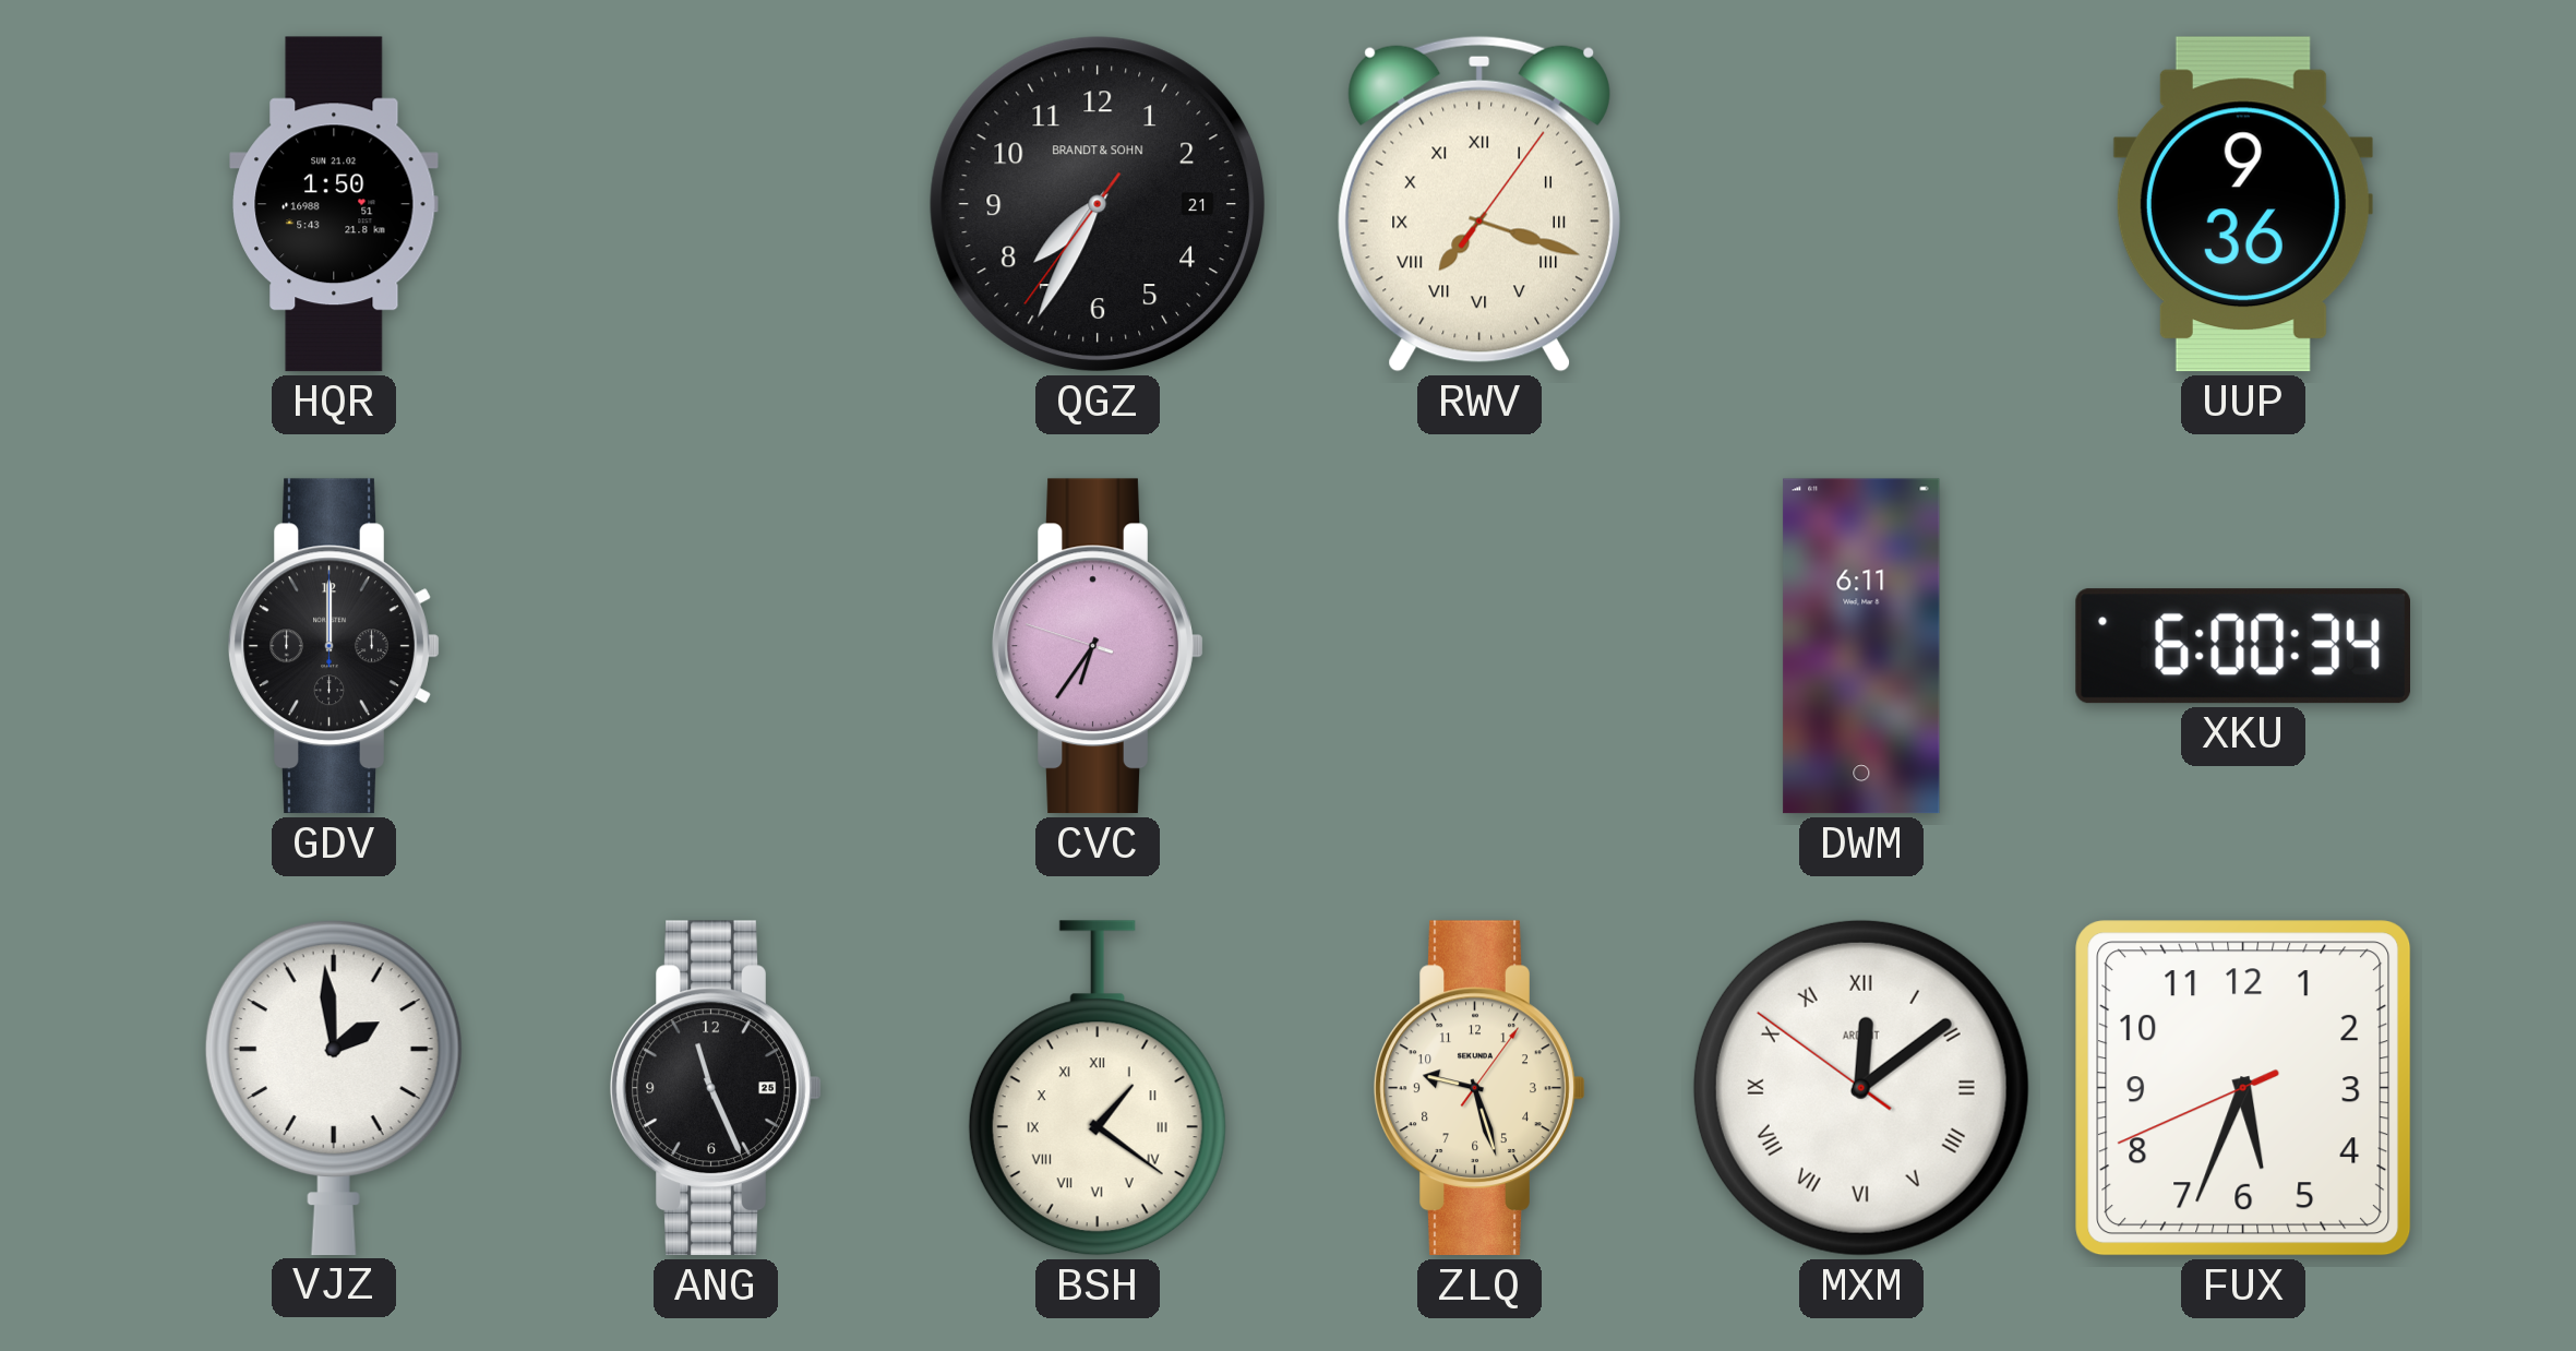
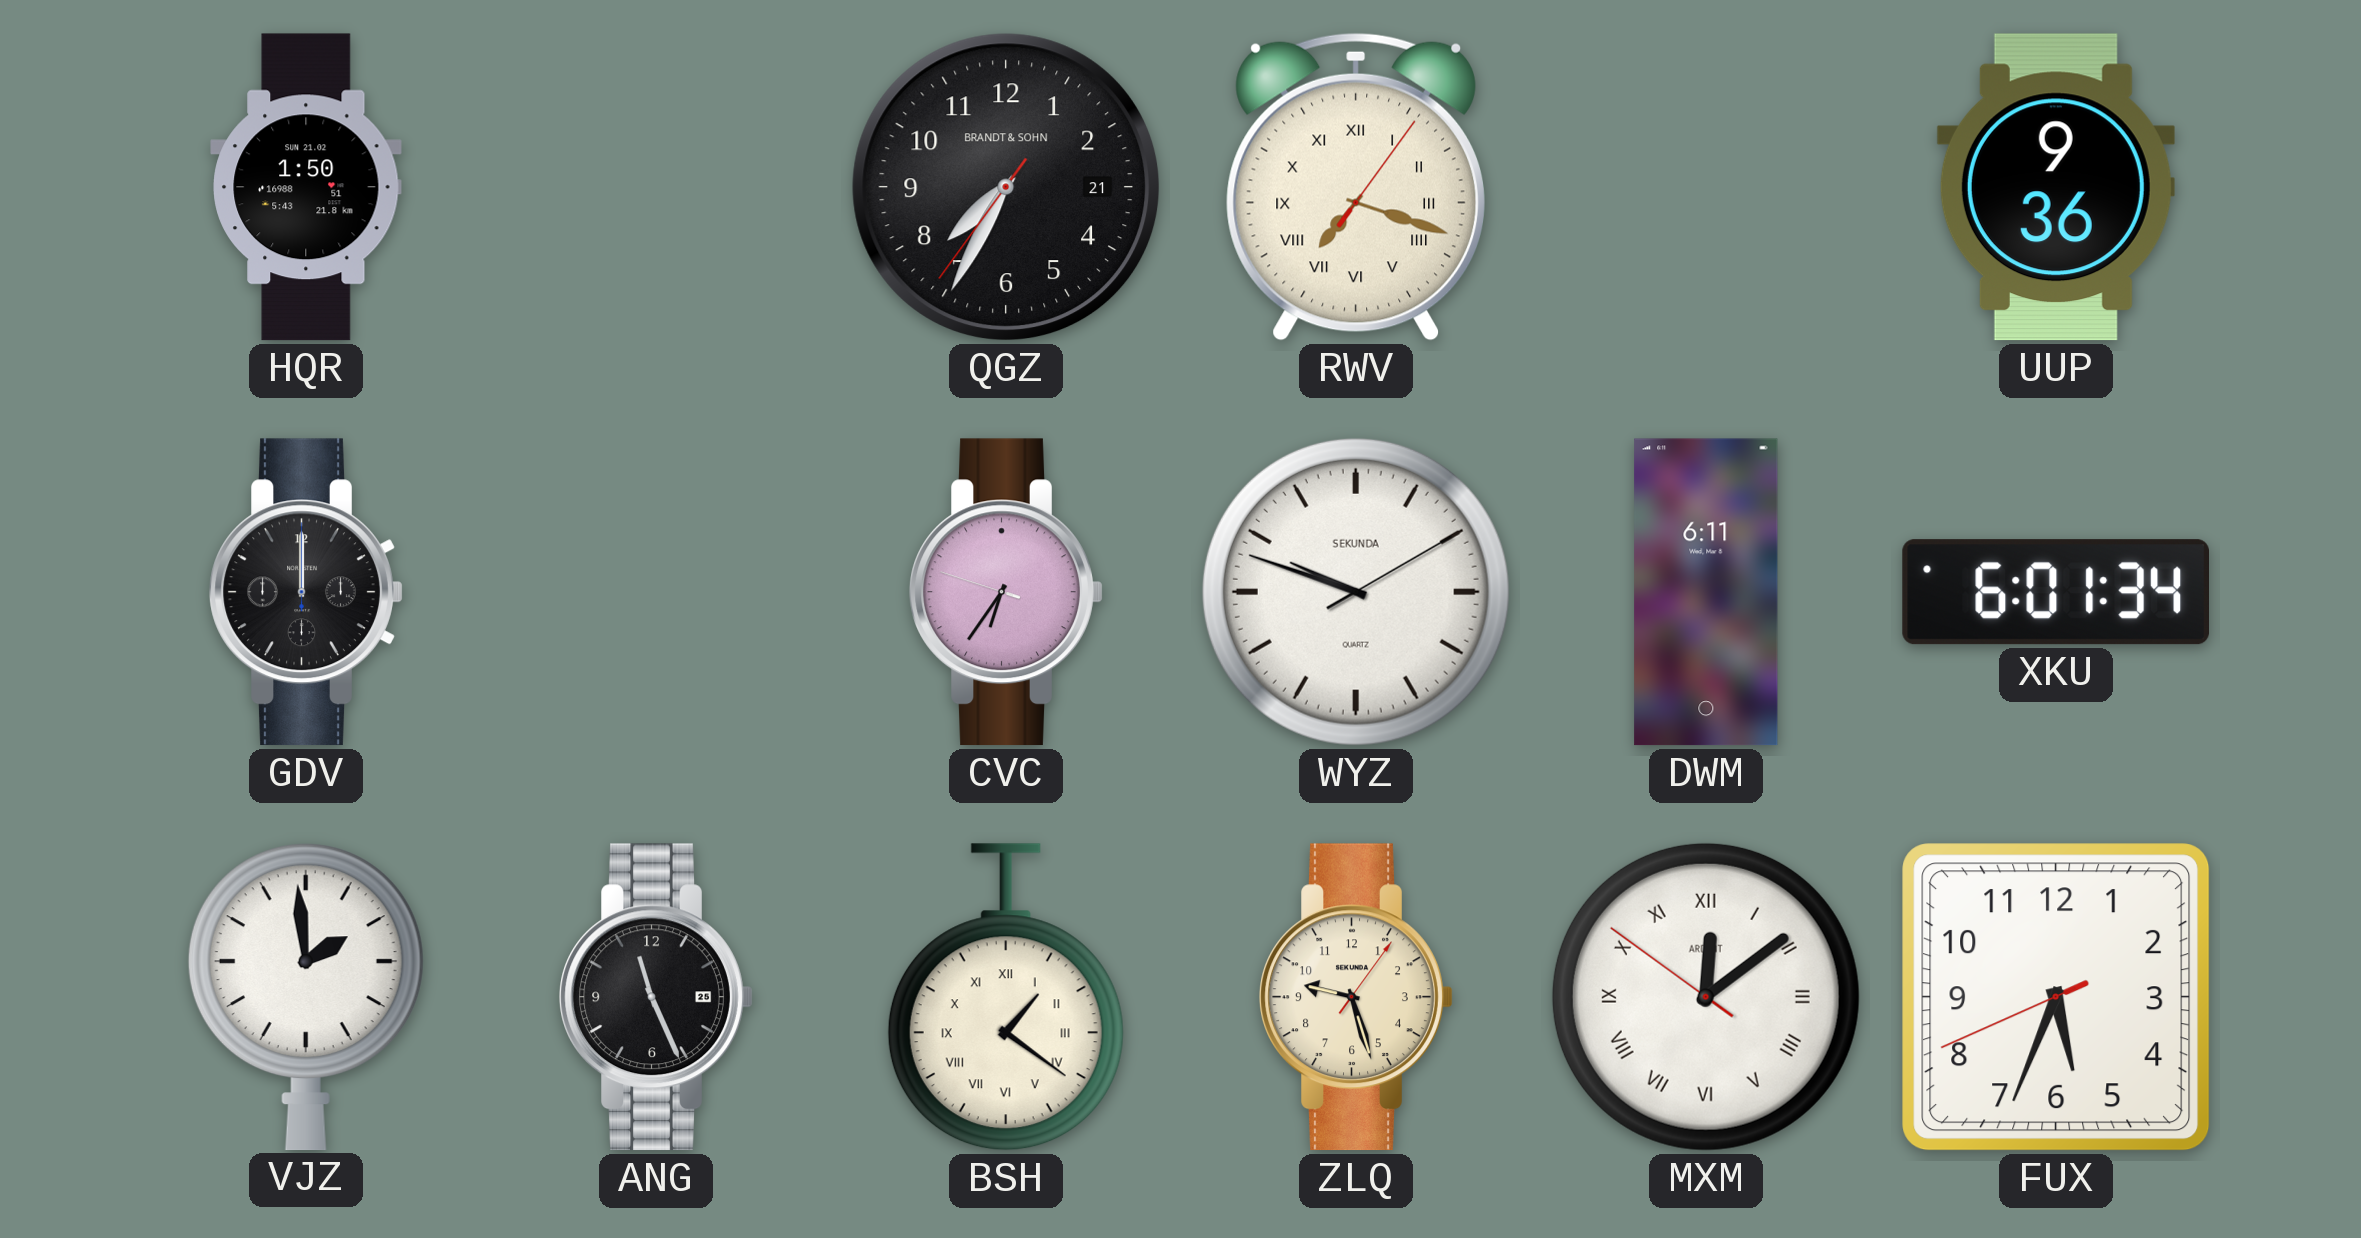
WYZ: none -> 9:48 (1356, 592)
XKU: 6:00 -> 6:01 (2055, 592)
